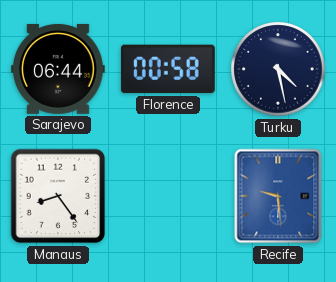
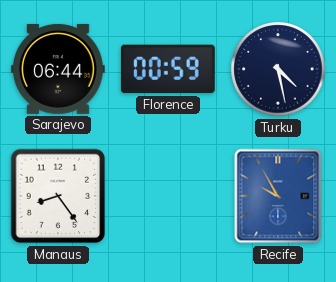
Florence: 00:58 -> 00:59 (168, 69)
Recife: 9:29 -> 9:55 (278, 196)
